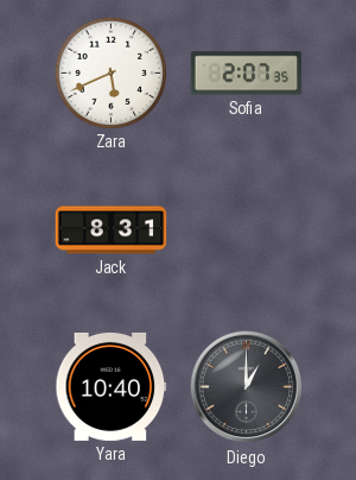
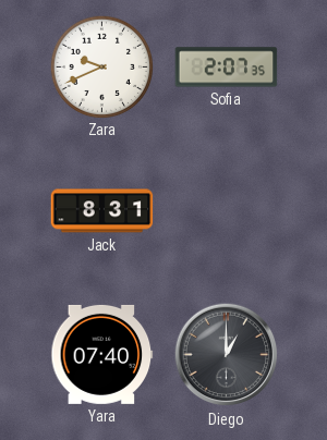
Zara: 5:41 -> 9:41 (101, 66)
Yara: 10:40 -> 07:40 (102, 354)
